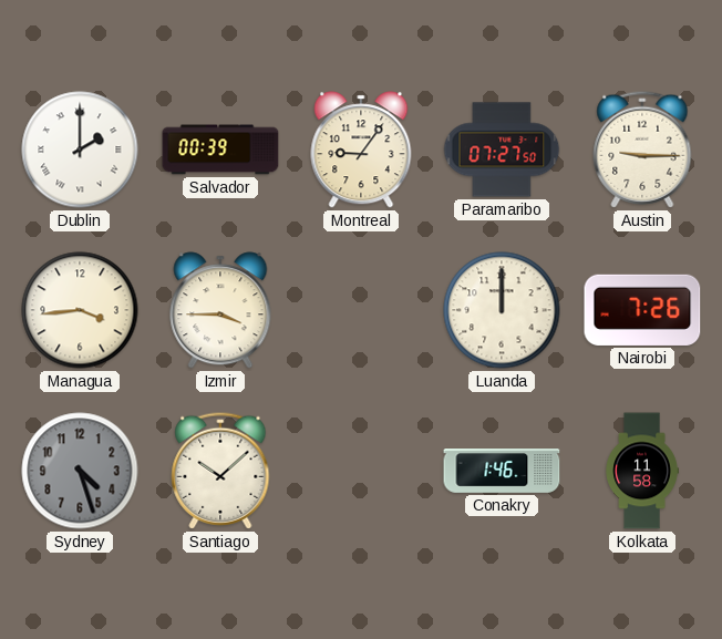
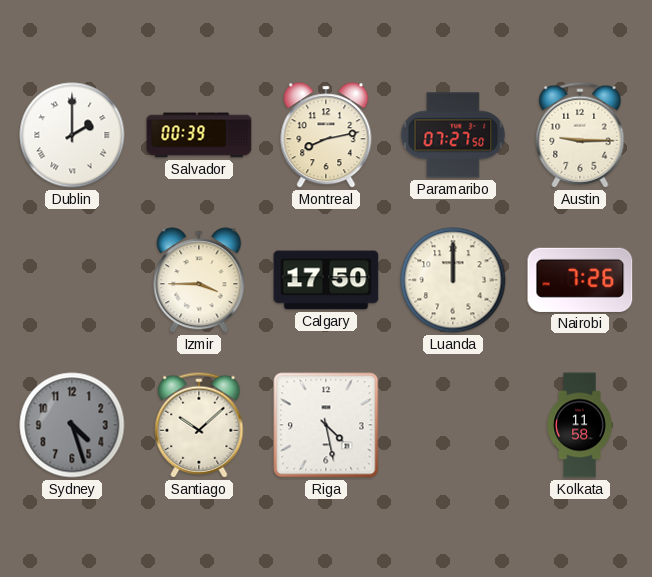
Montreal: 9:06 -> 8:13 (326, 135)
Managua: 3:44 -> none (80, 310)
Calgary: none -> 17:50 (326, 280)
Riga: none -> 4:28 (326, 425)
Conakry: 1:46 -> none (502, 472)
